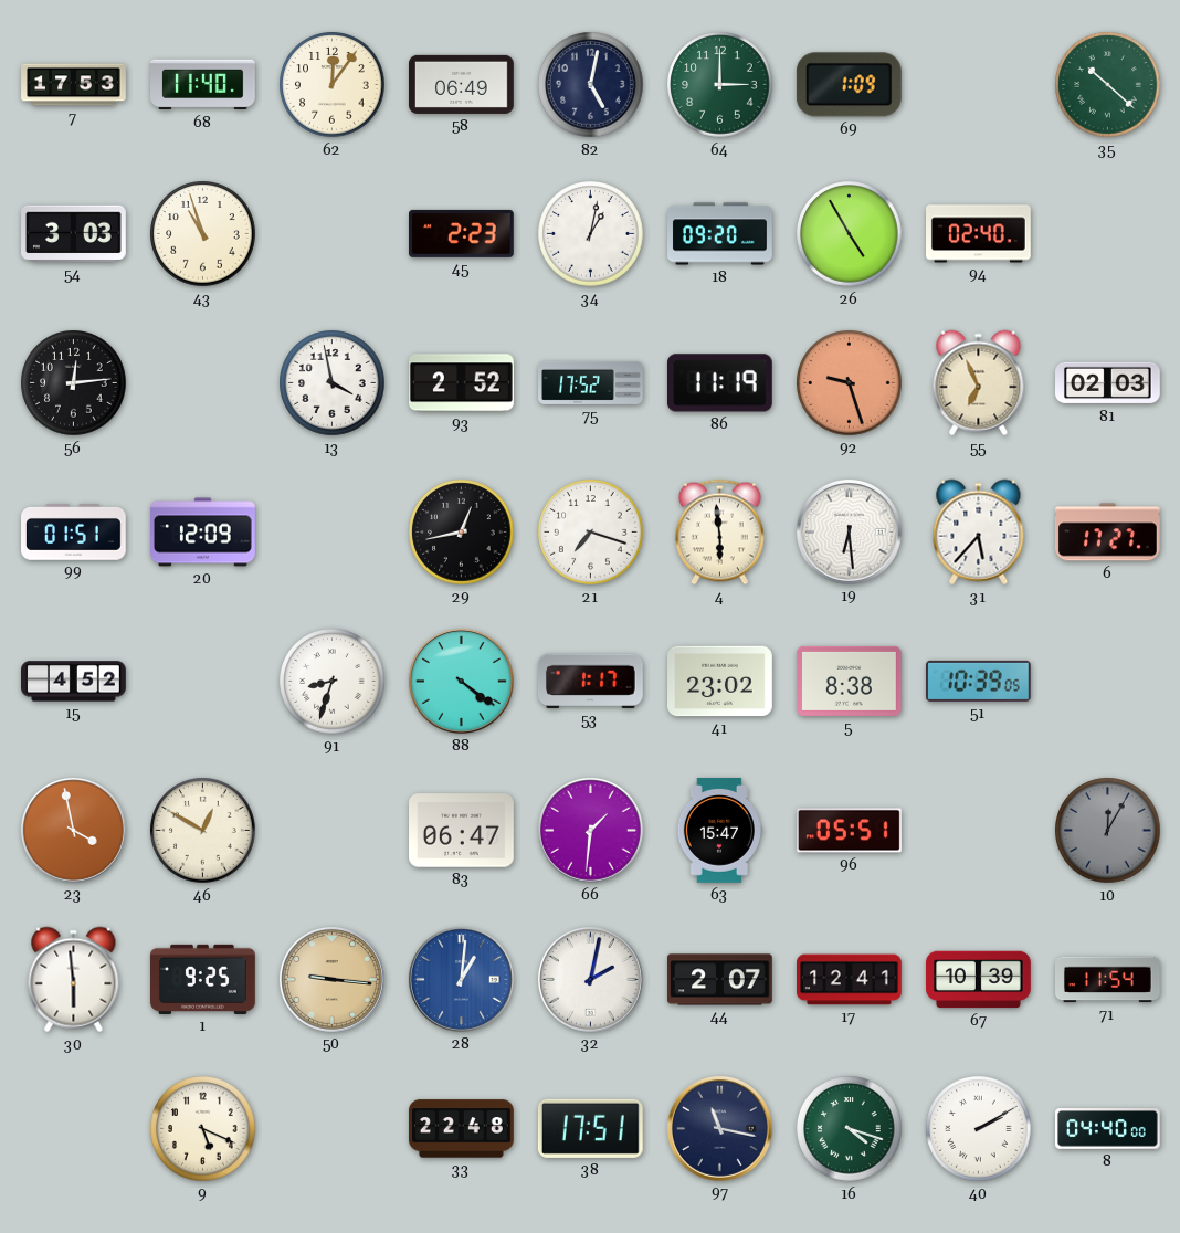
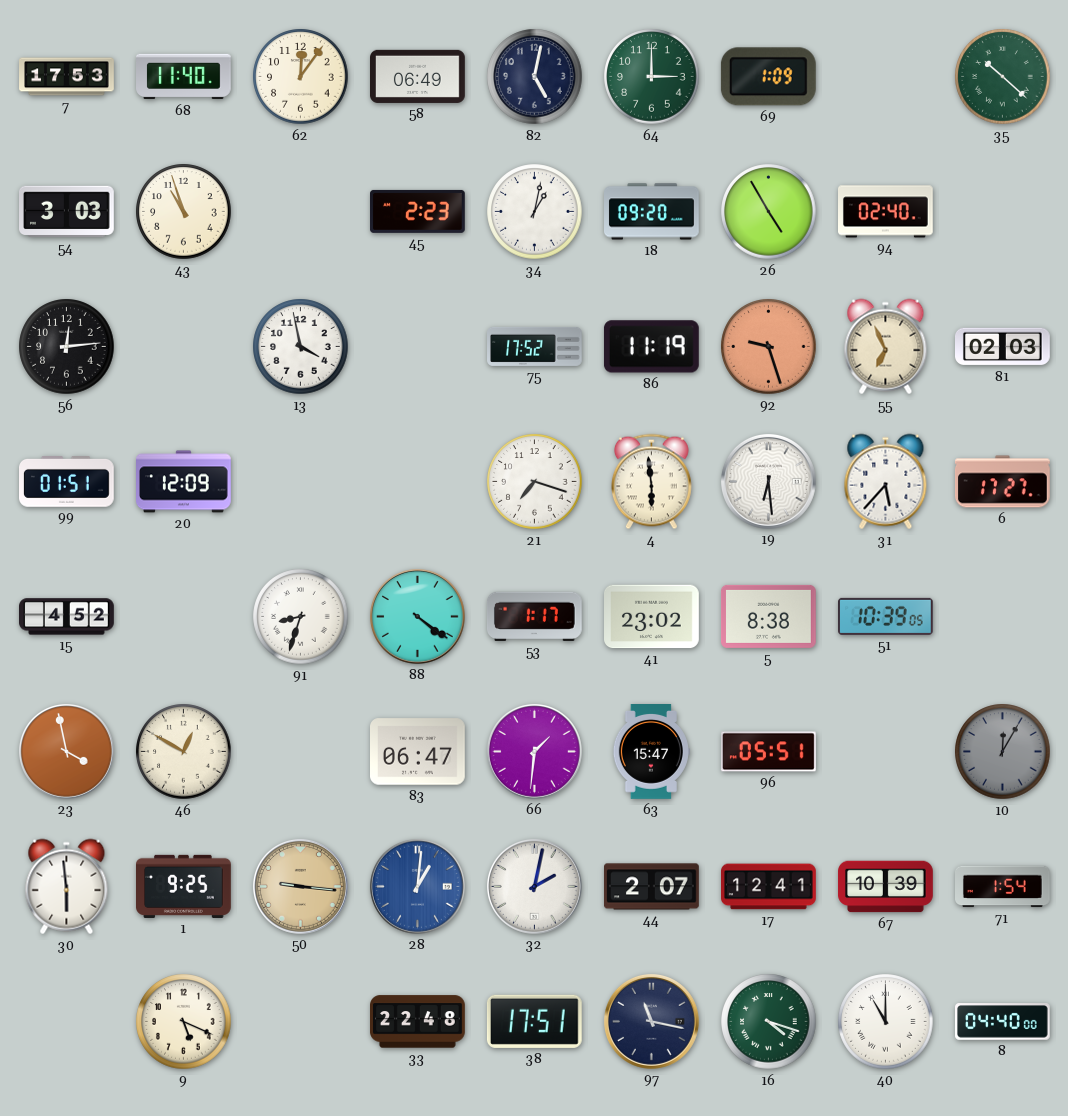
93: 2:52 -> none (461, 383)
29: 12:43 -> none (462, 533)
71: 11:54 -> 1:54 (1003, 887)
40: 2:10 -> 11:00 (886, 1022)
